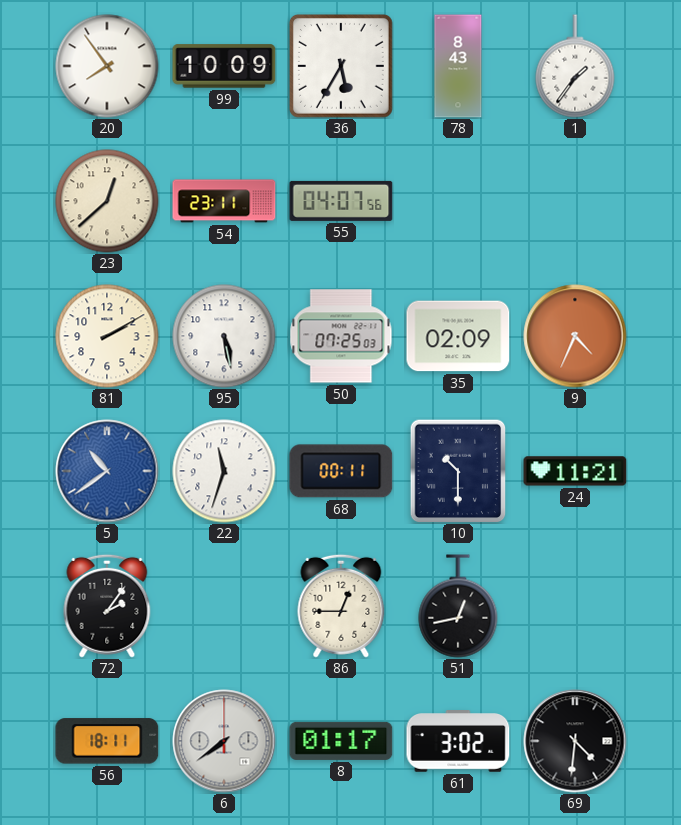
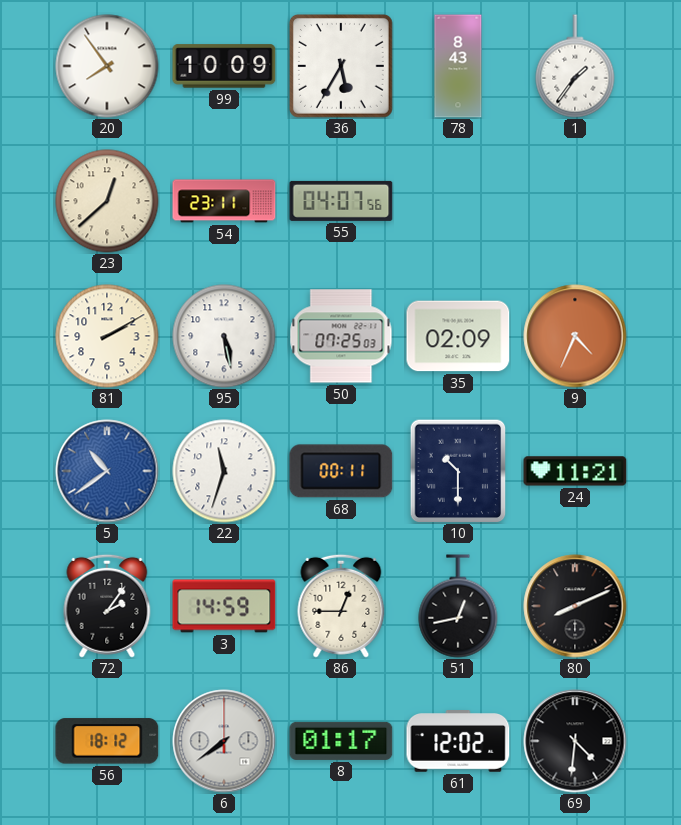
3: none -> 14:59 (224, 606)
80: none -> 8:11 (575, 606)
56: 18:11 -> 18:12 (107, 741)
61: 3:02 -> 12:02 (458, 741)
